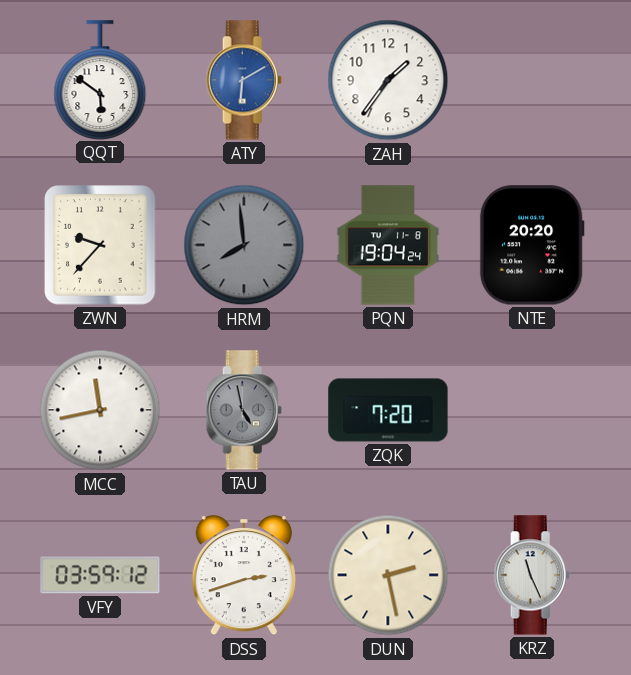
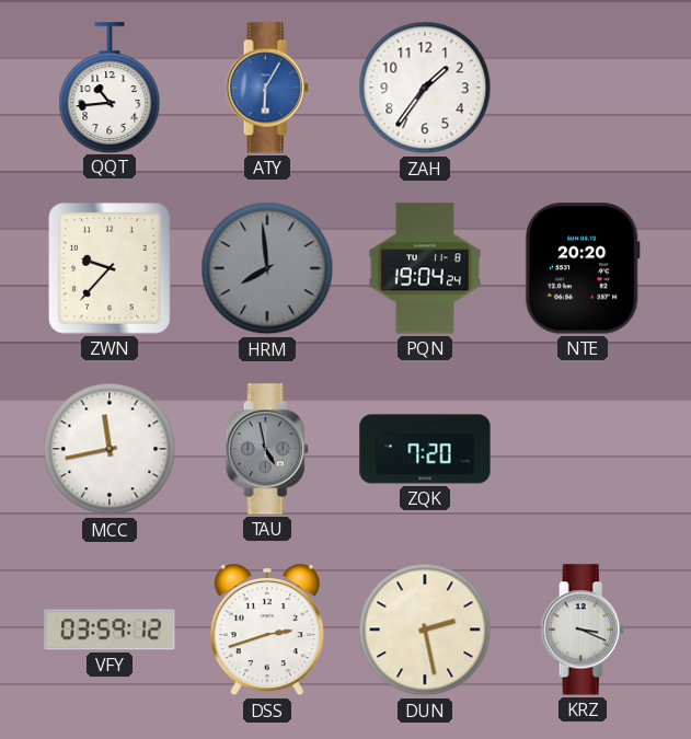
QQT: 5:51 -> 10:44 (110, 88)
ATY: 6:10 -> 6:05 (267, 88)
KRZ: 11:26 -> 3:19 (583, 630)
